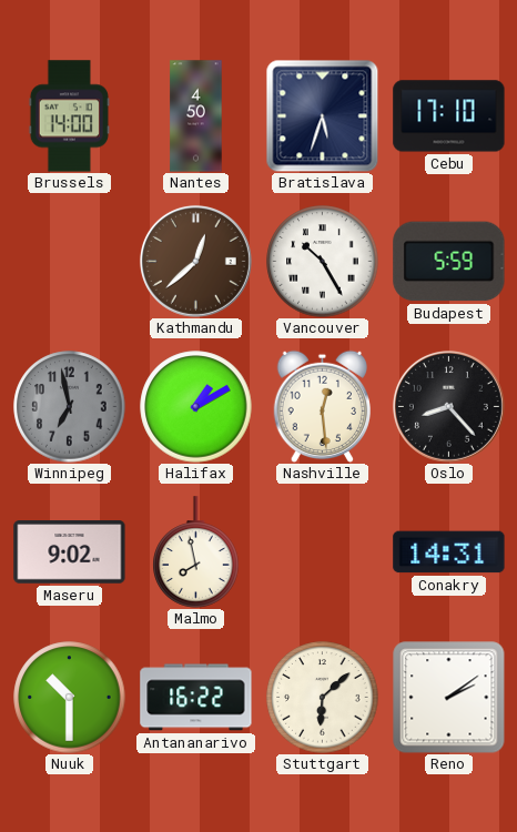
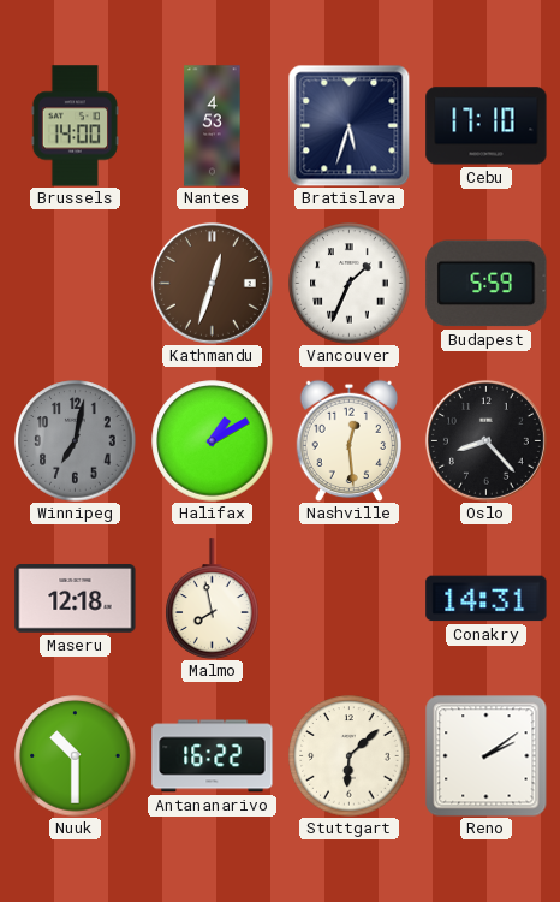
Nantes: 4:50 -> 4:53 (213, 126)
Kathmandu: 12:38 -> 12:33 (212, 283)
Vancouver: 10:25 -> 1:34 (350, 284)
Winnipeg: 6:58 -> 7:02 (76, 441)
Maseru: 9:02 -> 12:18 (76, 599)
